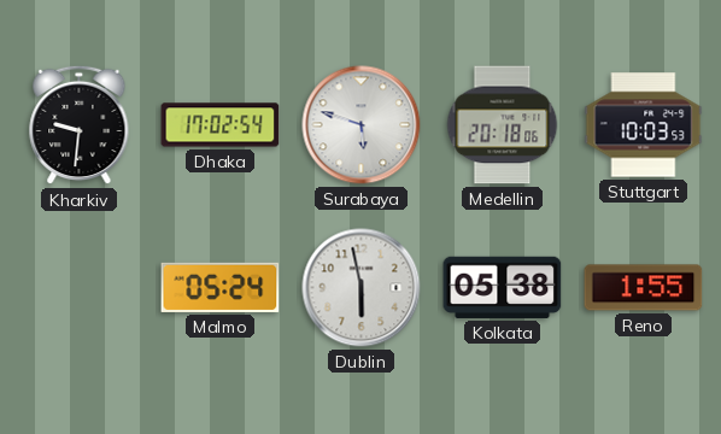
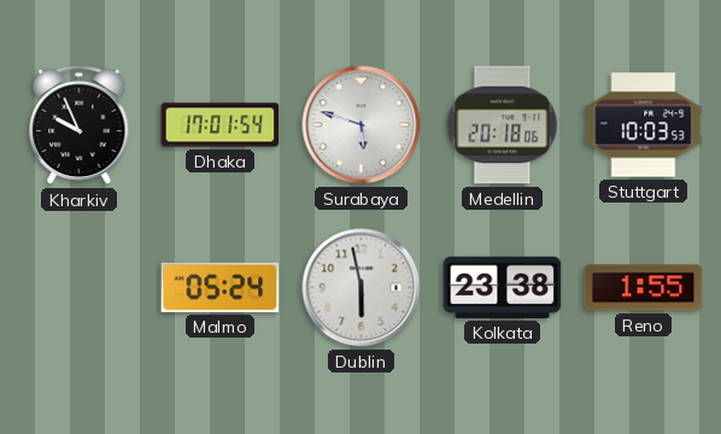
Kharkiv: 9:31 -> 9:56 (80, 125)
Dhaka: 17:02 -> 17:01 (221, 125)
Kolkata: 05:38 -> 23:38 (503, 287)
